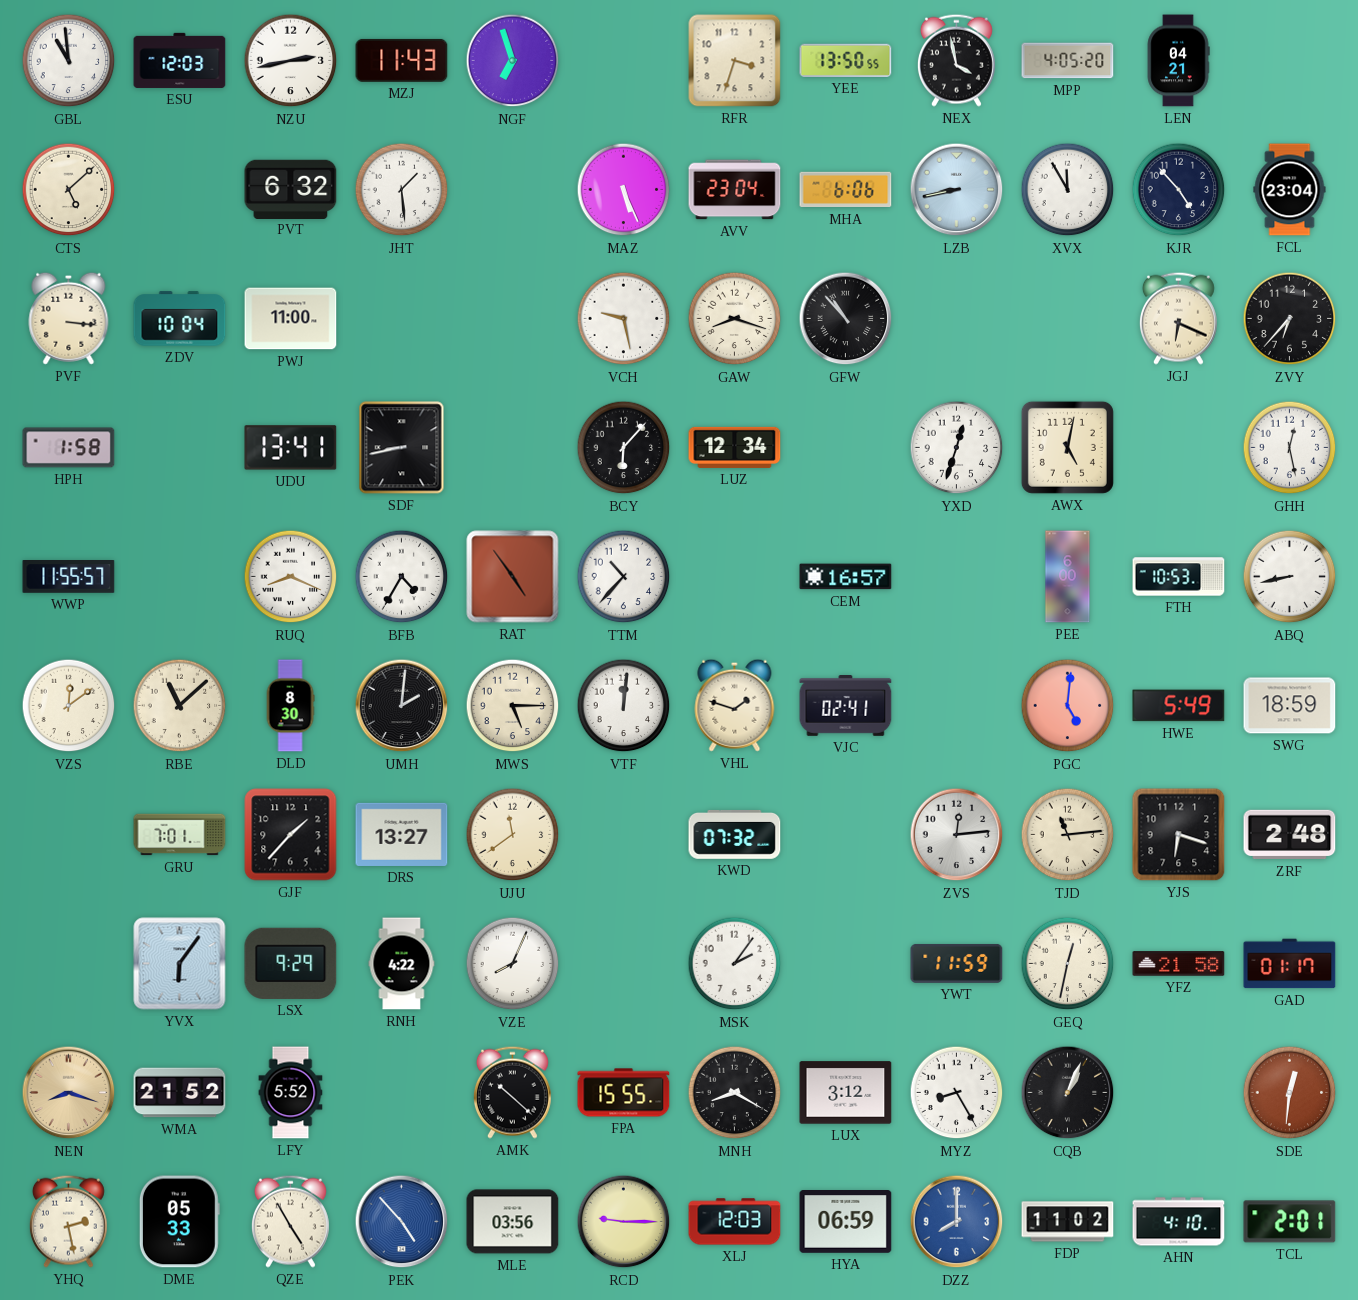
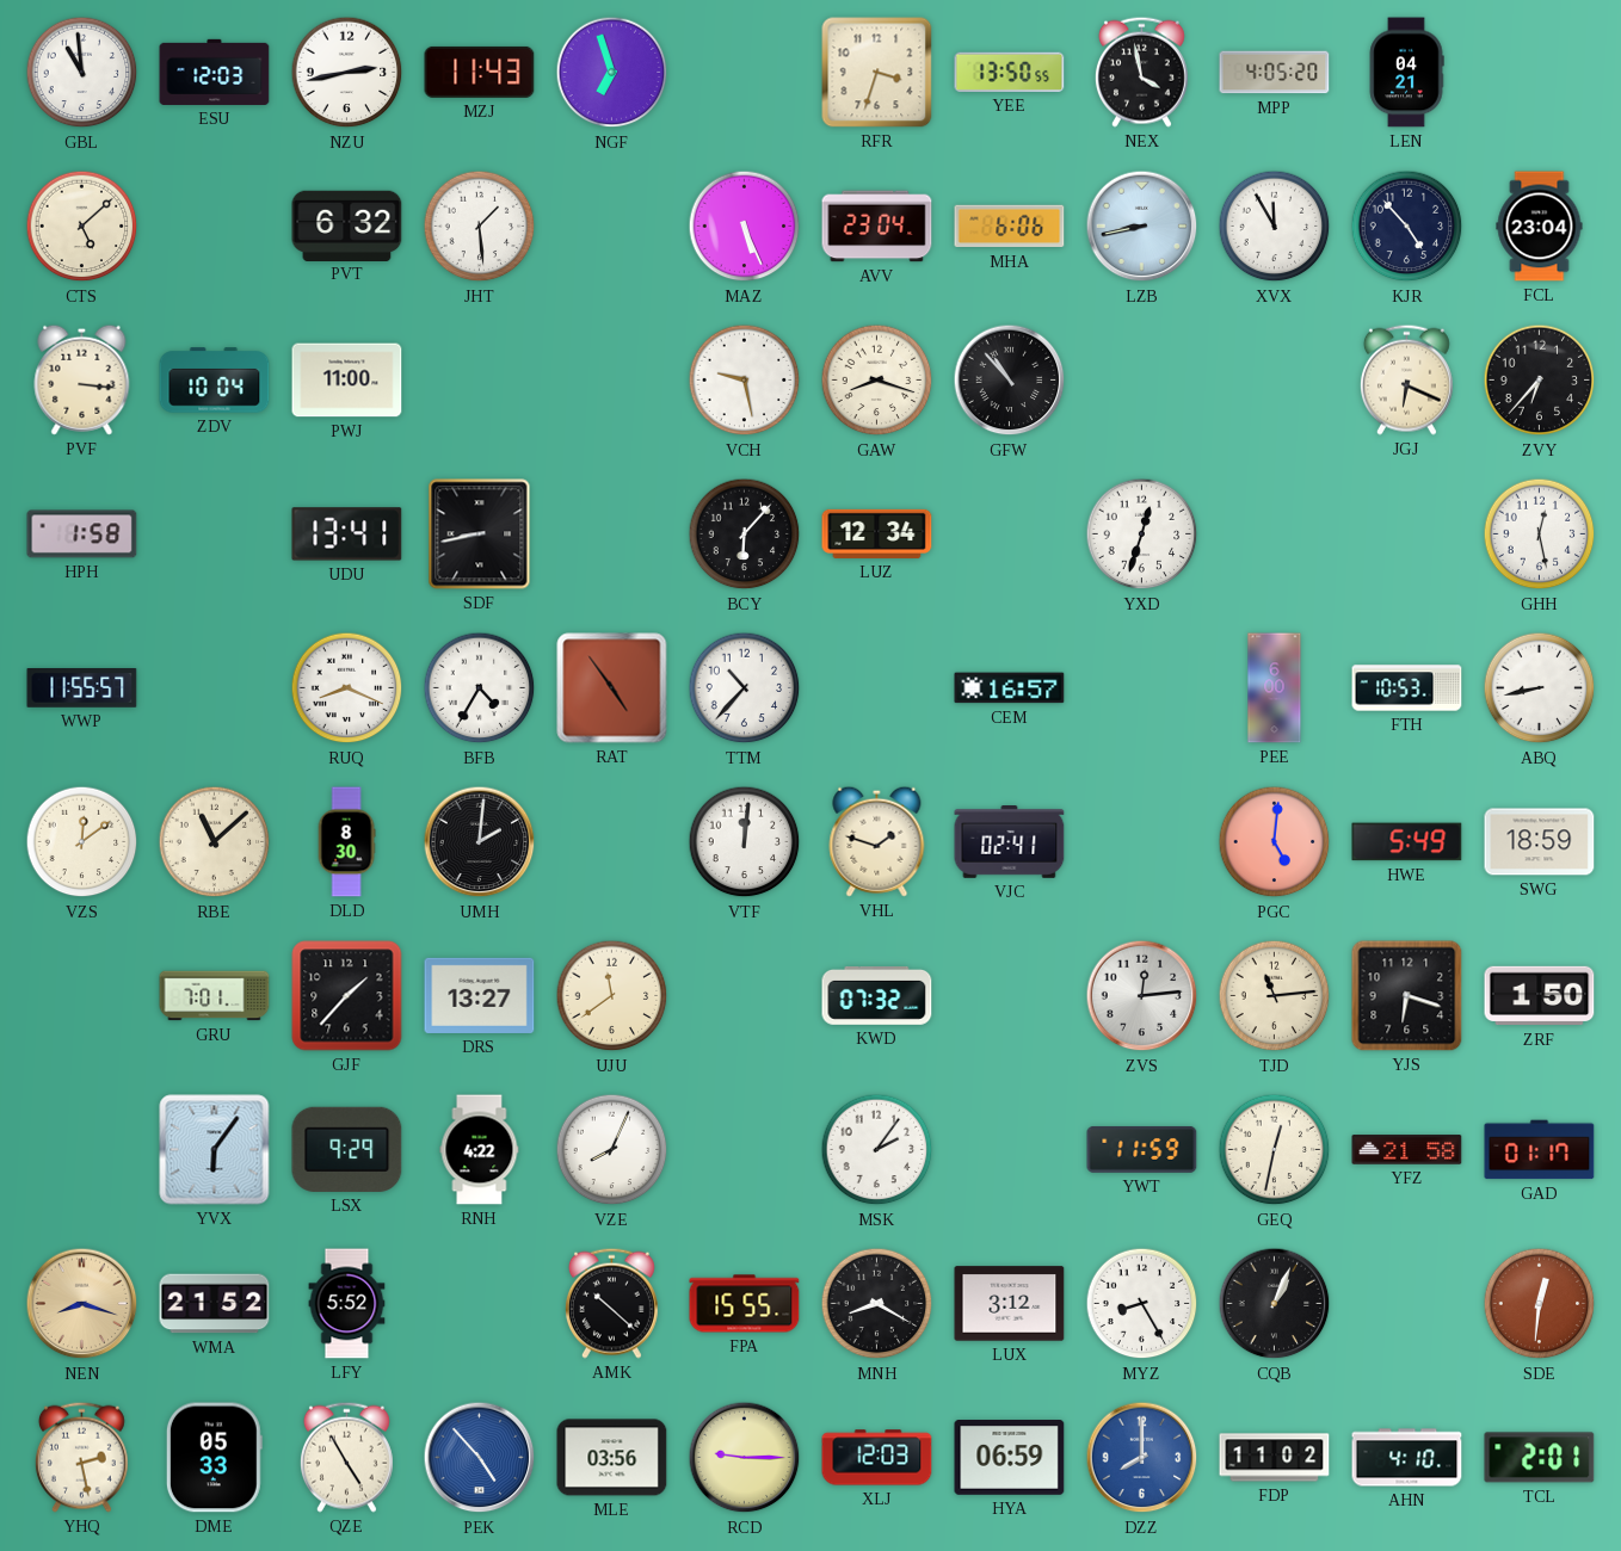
AWX: 5:02 -> none (1067, 447)
MWS: 5:15 -> none (513, 706)
ZRF: 2:48 -> 1:50 (1540, 996)
